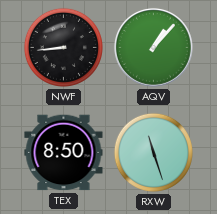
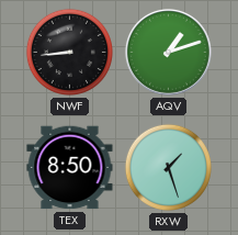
AQV: 1:07 -> 1:12 (169, 53)
RXW: 11:27 -> 1:27 (168, 167)
